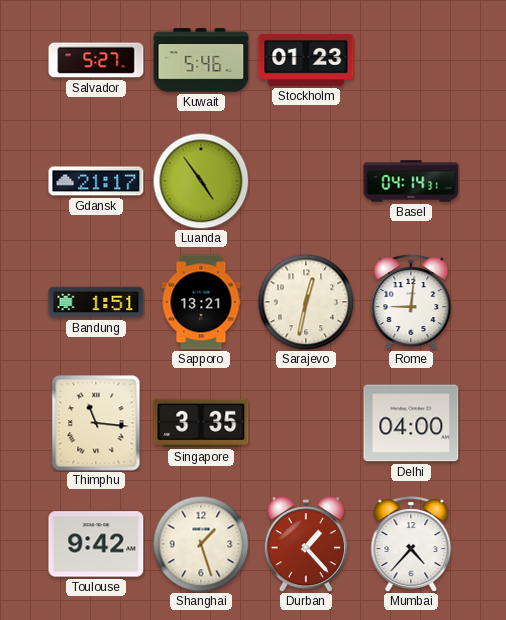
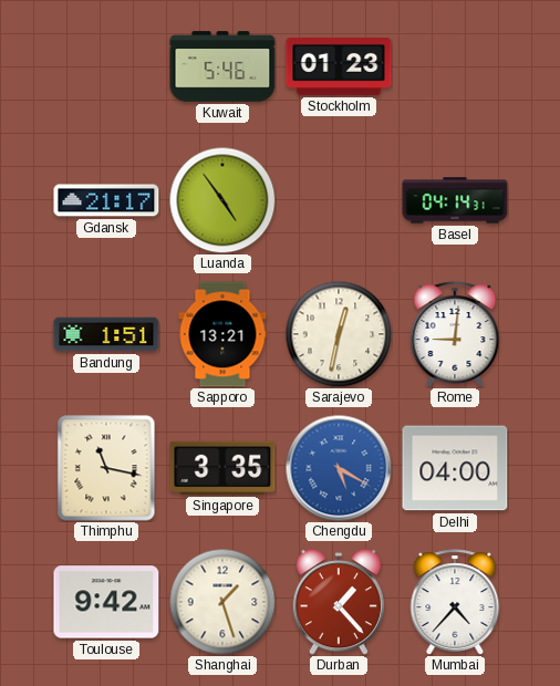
Salvador: 5:27 -> none (96, 60)
Thimphu: 11:16 -> 11:17 (106, 468)
Chengdu: none -> 5:20 (339, 468)
